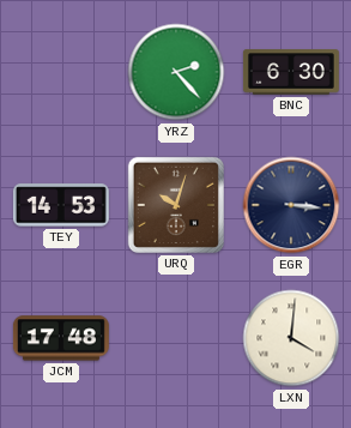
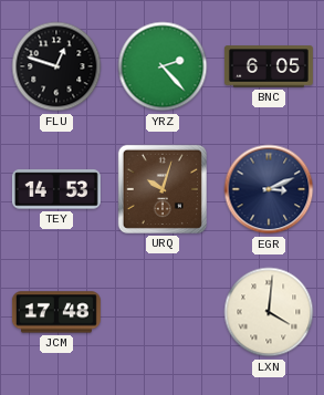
FLU: none -> 12:48 (56, 66)
BNC: 6:30 -> 6:05 (269, 66)
EGR: 3:16 -> 3:11 (269, 189)
